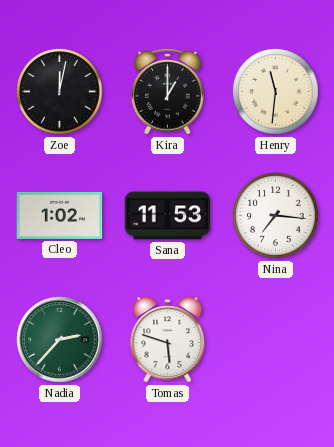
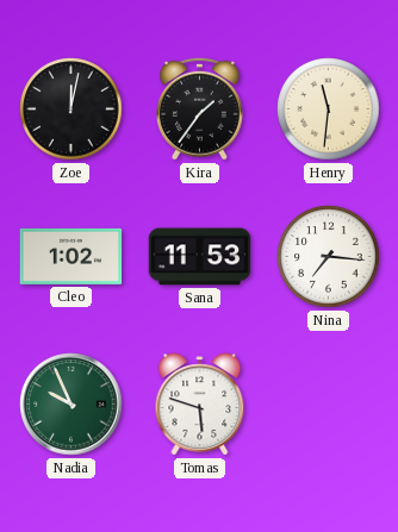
Kira: 1:00 -> 1:36 (200, 108)
Nadia: 2:37 -> 9:56 (71, 405)
